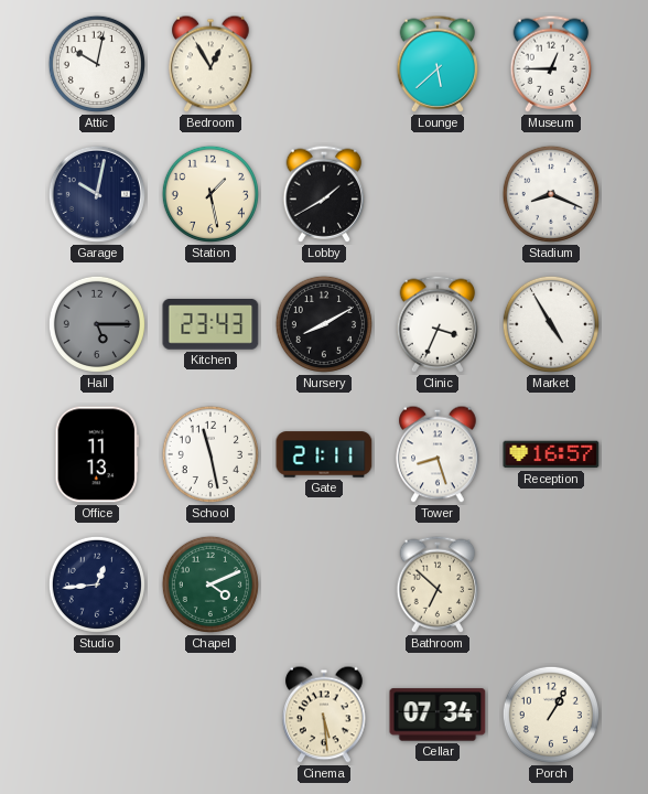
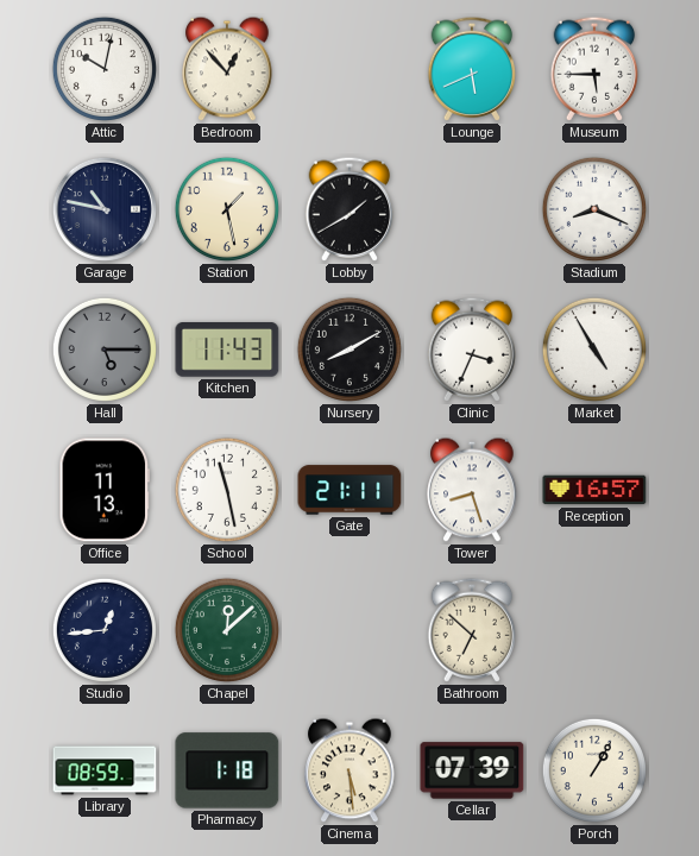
Bedroom: 12:55 -> 12:53 (227, 69)
Lounge: 5:38 -> 5:41 (472, 69)
Museum: 12:45 -> 5:45 (594, 69)
Garage: 10:02 -> 10:47 (105, 209)
Kitchen: 23:43 -> 11:43 (227, 351)
Chapel: 4:11 -> 12:08 (227, 630)
Library: none -> 08:59 (105, 770)
Pharmacy: none -> 1:18 (227, 770)
Cellar: 07:34 -> 07:39 (472, 770)
